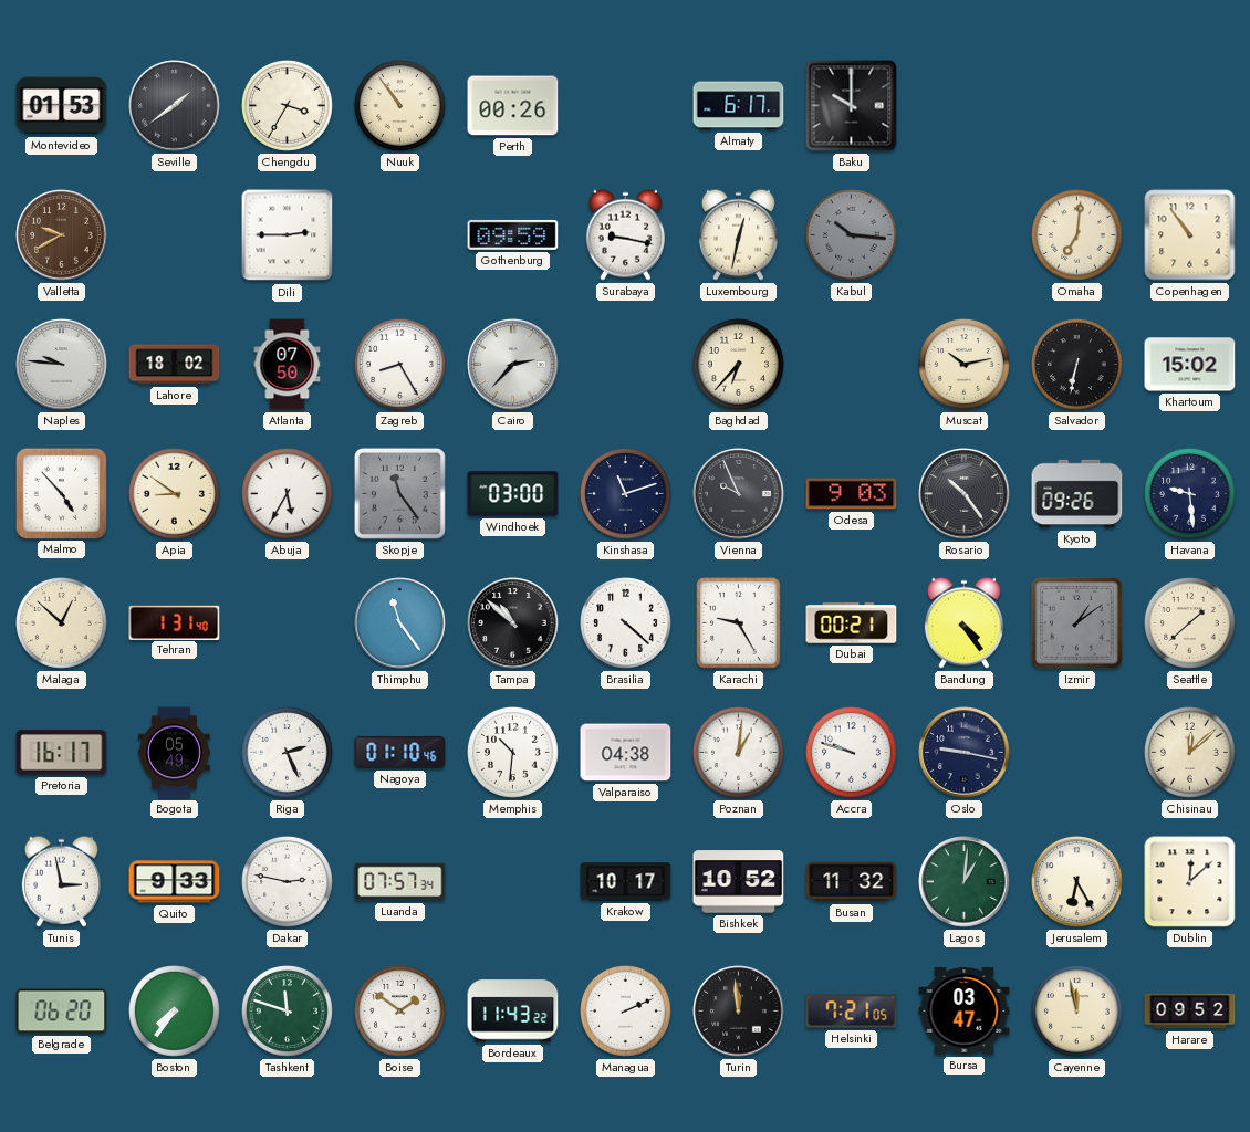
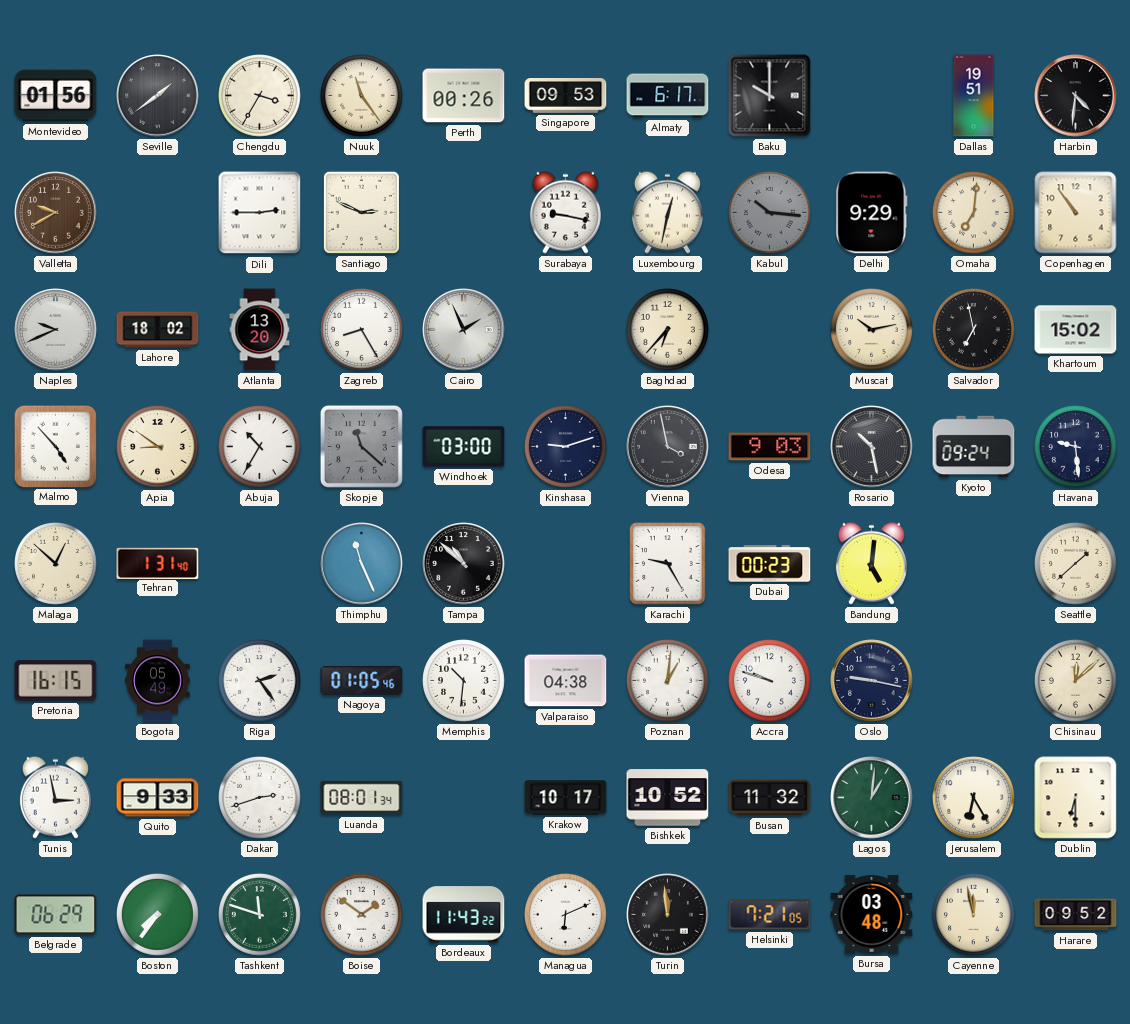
Montevideo: 01:53 -> 01:56 (56, 96)
Nuuk: 10:54 -> 11:24 (362, 96)
Singapore: none -> 09:53 (566, 96)
Dallas: none -> 19:51 (974, 96)
Harbin: none -> 4:31 (1076, 96)
Santiago: none -> 2:49 (361, 212)
Gothenburg: 09:59 -> none (513, 234)
Delhi: none -> 9:29 (872, 213)
Naples: 9:46 -> 9:41 (56, 330)
Atlanta: 07:50 -> 13:20 (260, 330)
Cairo: 2:37 -> 1:56 (464, 330)
Salvador: 6:32 -> 6:58 (974, 330)
Abuja: 5:35 -> 10:35 (260, 447)
Skopje: 11:24 -> 11:22 (361, 446)
Kinshasa: 11:12 -> 9:12 (566, 447)
Vienna: 9:56 -> 3:58 (668, 447)
Rosario: 10:24 -> 10:28 (872, 447)
Kyoto: 09:26 -> 09:24 (974, 447)
Thimphu: 11:24 -> 11:26 (362, 564)
Brasilia: 4:22 -> none (626, 623)
Dubai: 00:21 -> 00:23 (770, 564)
Bandung: 4:24 -> 5:01 (871, 563)
Izmir: 1:09 -> none (1076, 622)
Pretoria: 16:17 -> 16:15 (56, 681)
Riga: 2:26 -> 2:24 (260, 681)
Nagoya: 01:10 -> 01:05 (362, 680)
Dakar: 2:47 -> 2:42 (260, 798)
Luanda: 07:57 -> 08:01 (362, 798)
Dublin: 12:08 -> 6:30 (1076, 798)
Belgrade: 06:20 -> 06:29 (56, 915)
Managua: 2:11 -> 6:11 (566, 915)
Bursa: 03:47 -> 03:48 (872, 915)
